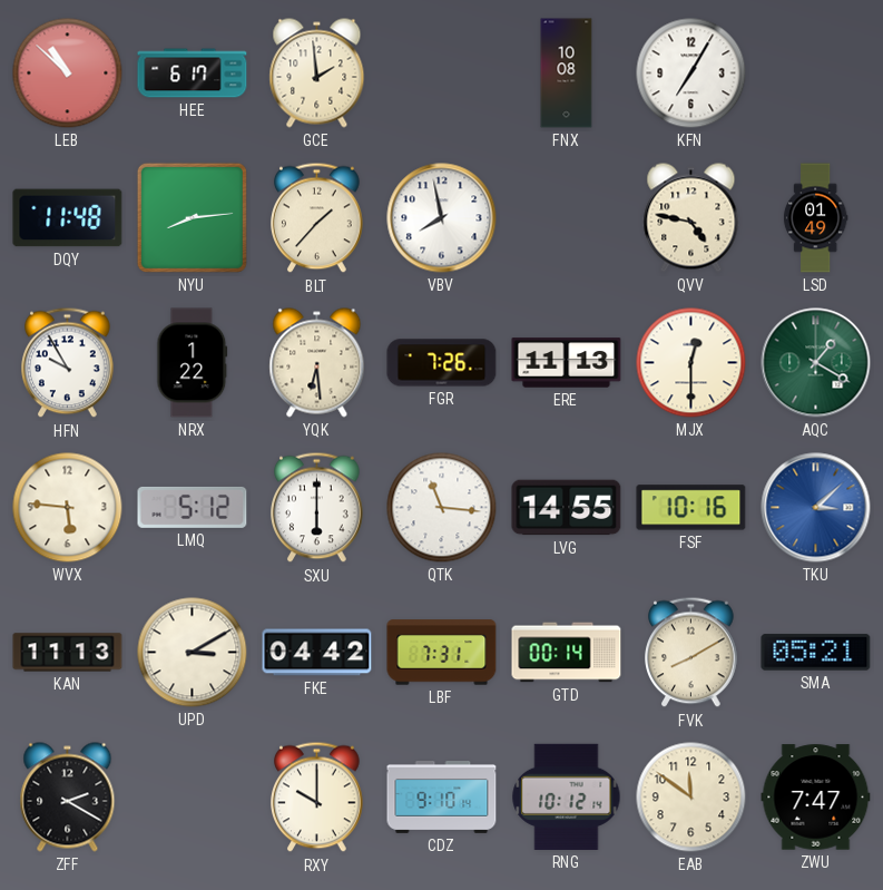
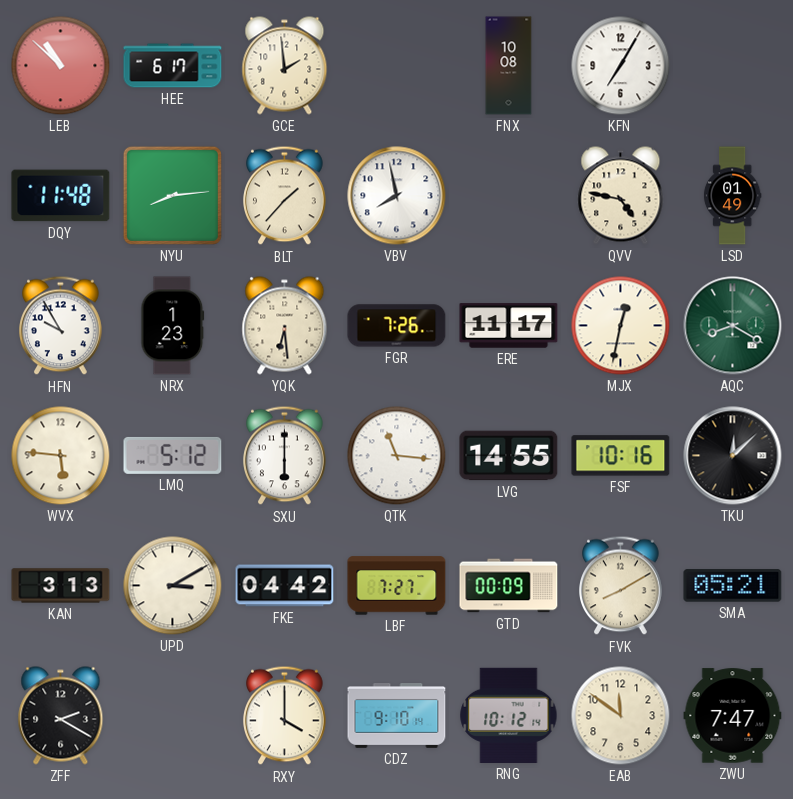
NRX: 1:22 -> 1:23 (173, 326)
ERE: 11:13 -> 11:17 (509, 326)
MJX: 12:30 -> 12:32 (621, 326)
AQC: 1:20 -> 8:20 (733, 326)
TKU: 3:08 -> 12:08 (733, 456)
TKU dial: blue -> black (733, 456)
KAN: 11:13 -> 3:13 (61, 586)
LBF: 7:31 -> 7:27 (397, 586)
GTD: 00:14 -> 00:09 (509, 586)
RXY: 10:00 -> 4:00 (285, 716)
